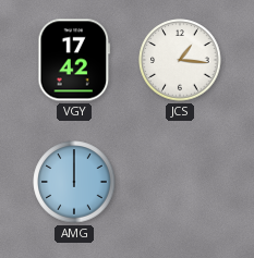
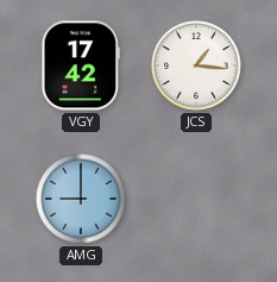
AMG: 12:00 -> 9:00 (81, 199)
